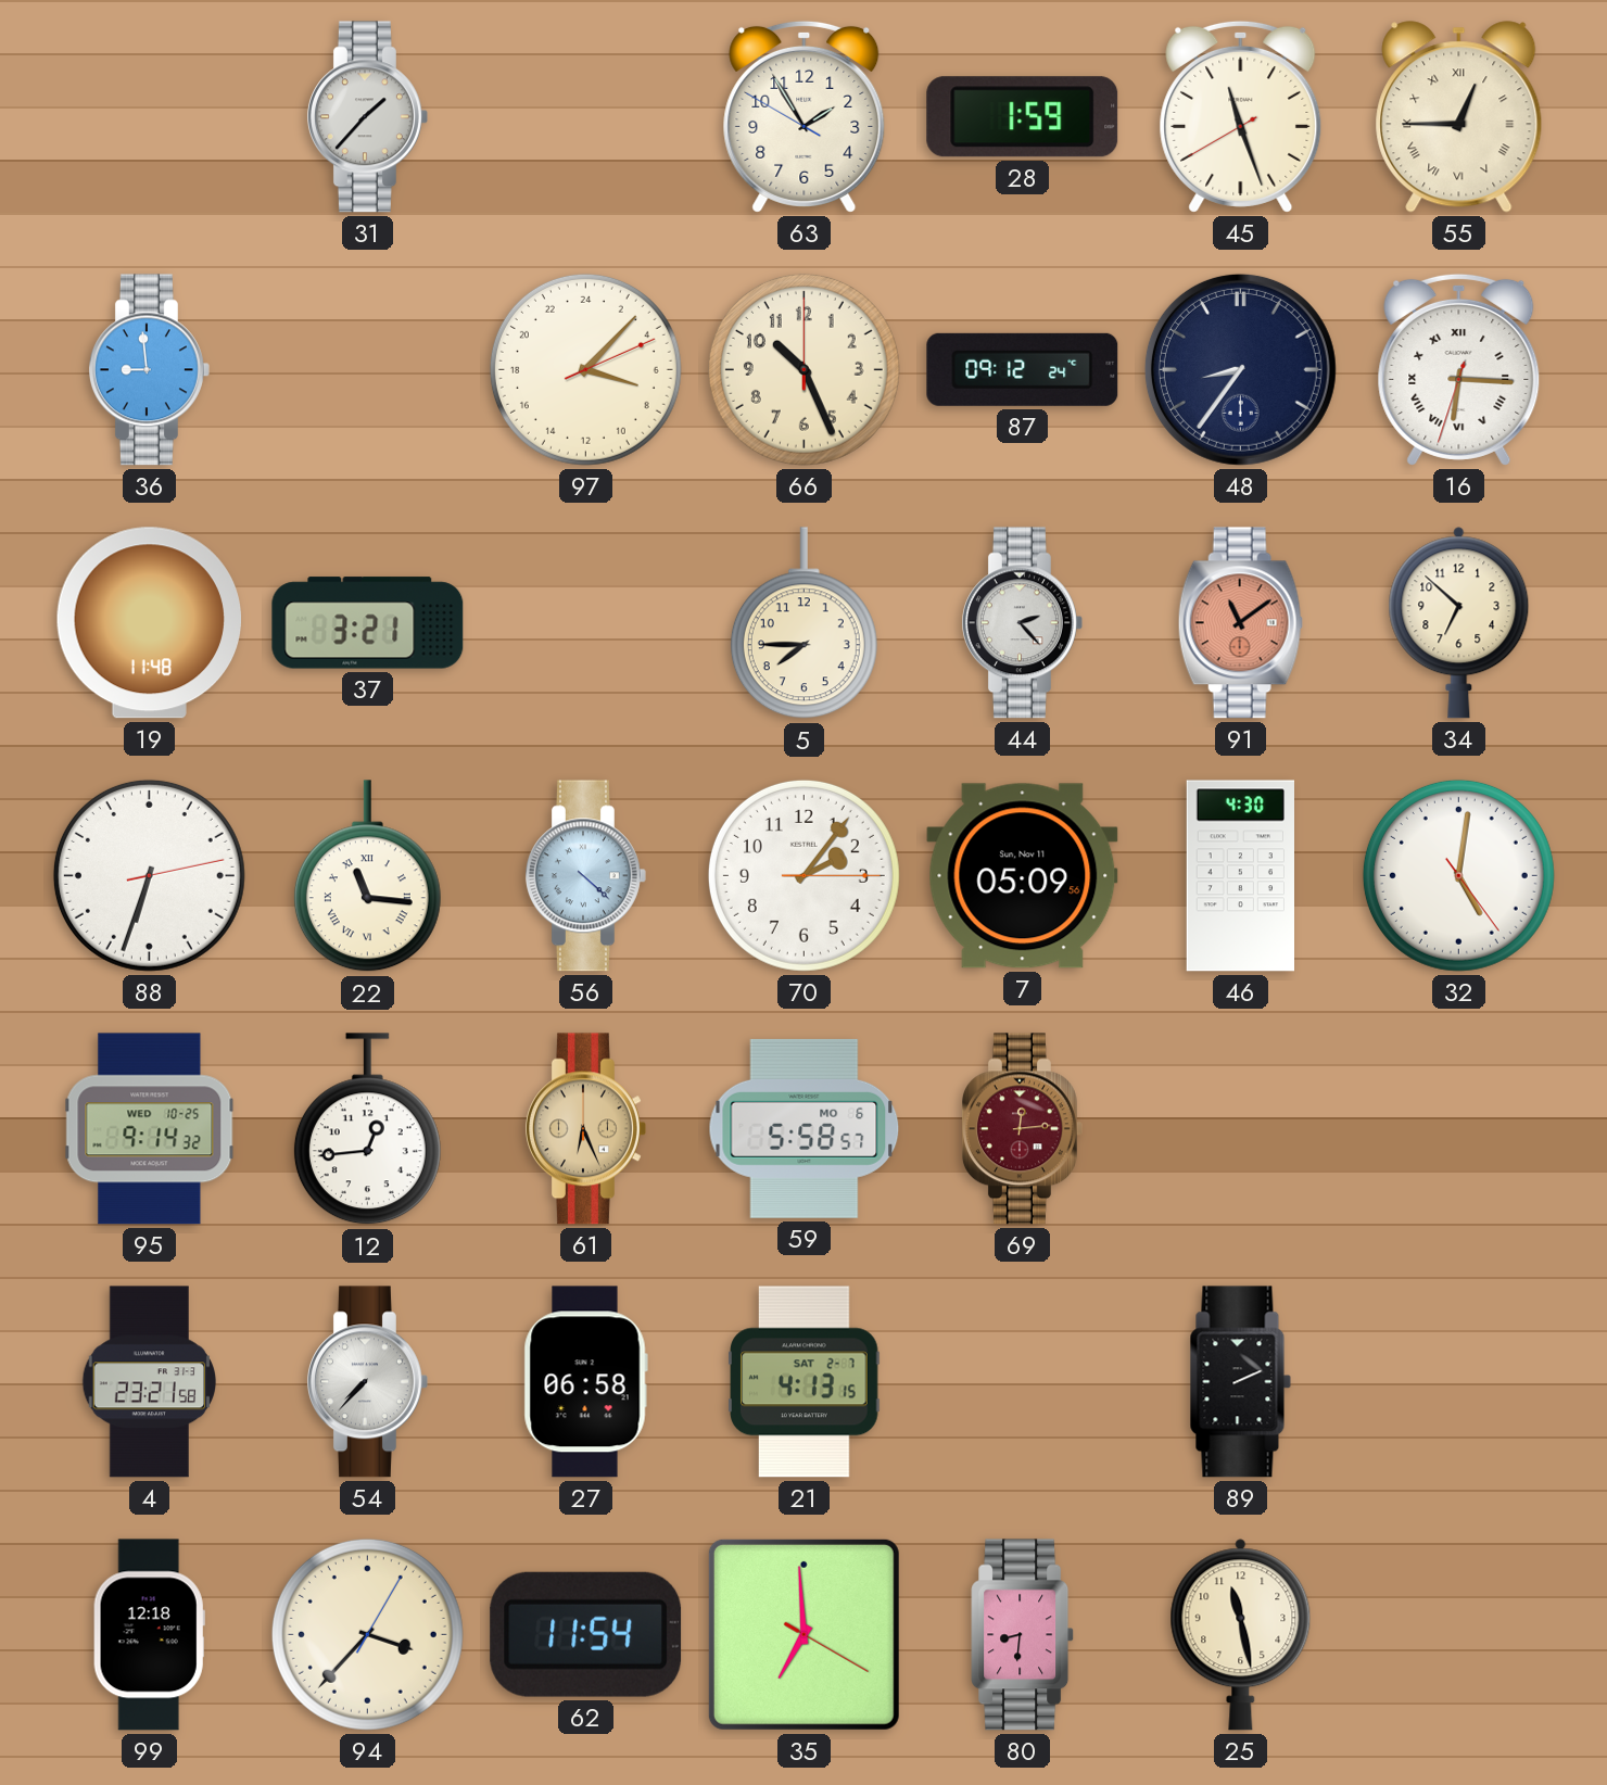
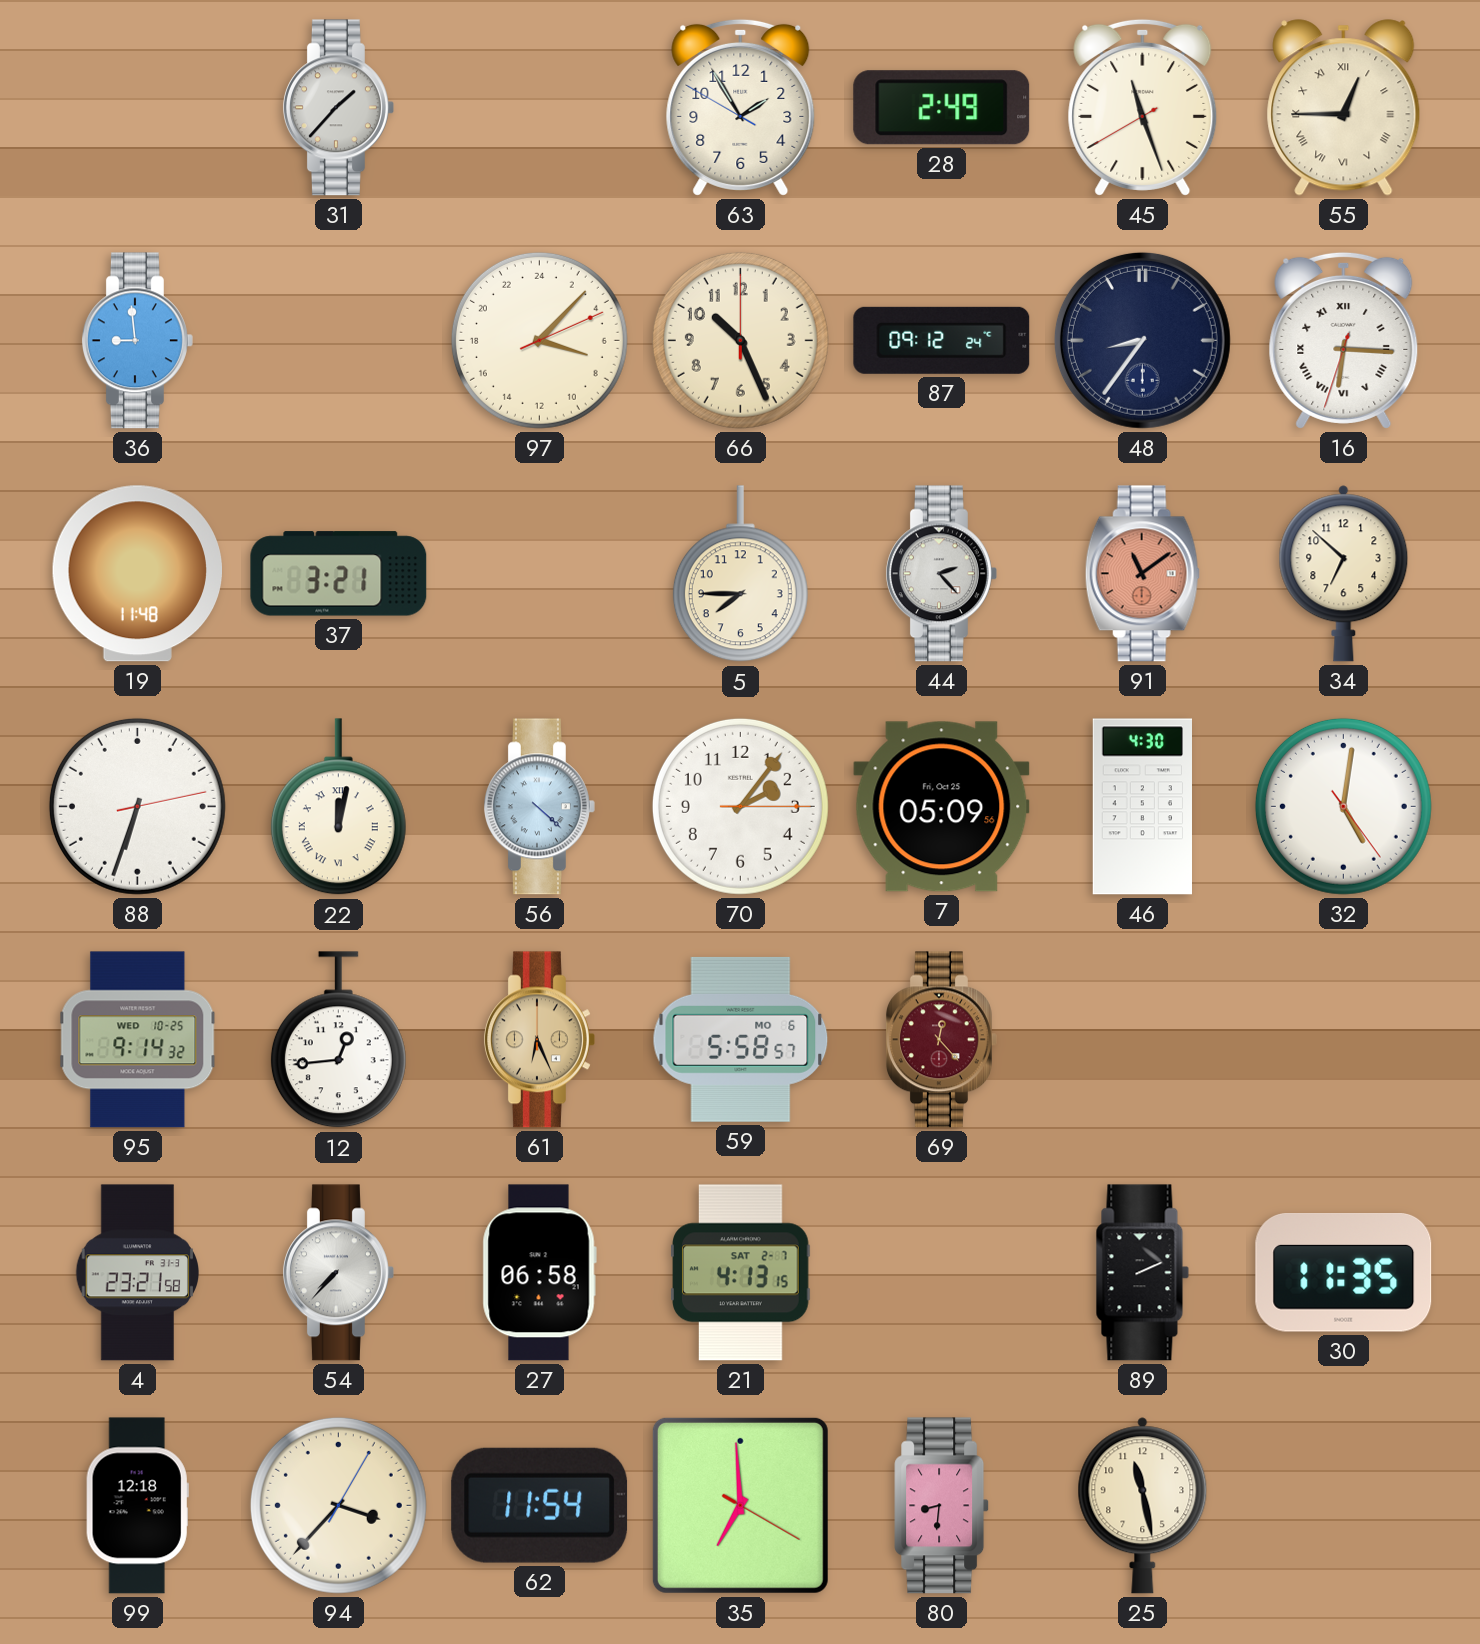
28: 1:59 -> 2:49 (942, 108)
22: 11:16 -> 12:02 (338, 807)
7 date: Sun, Nov 11 -> Fri, Oct 25 (942, 807)
69: 12:14 -> 12:23 (941, 1040)
30: none -> 11:35 (1344, 1273)
